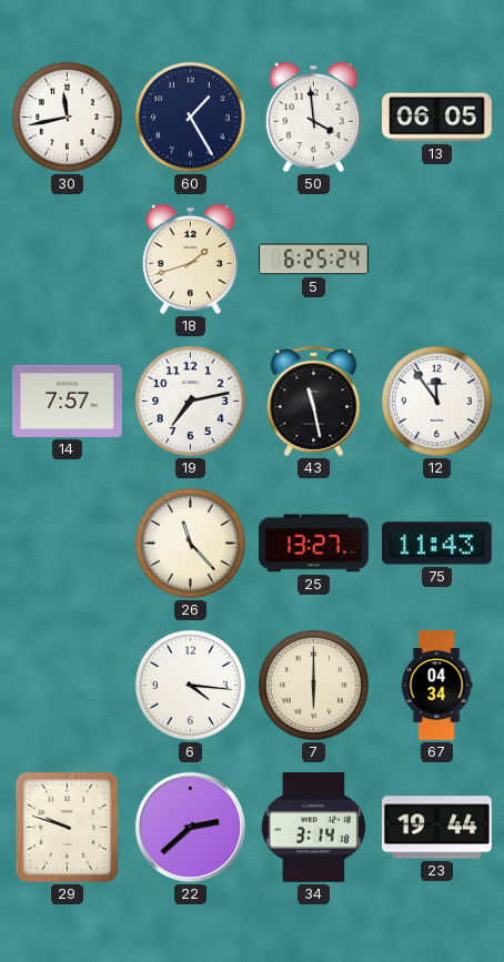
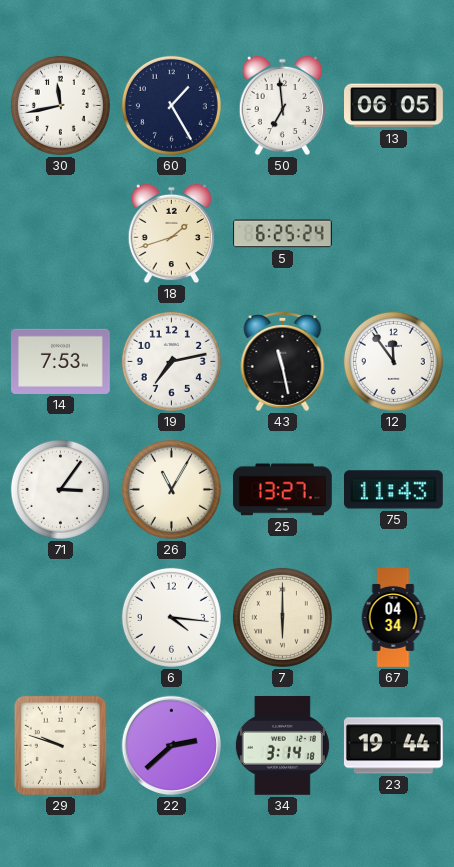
50: 3:59 -> 6:59 (282, 106)
14: 7:57 -> 7:53 (61, 361)
71: none -> 3:06 (60, 489)
26: 11:23 -> 11:05 (171, 489)
